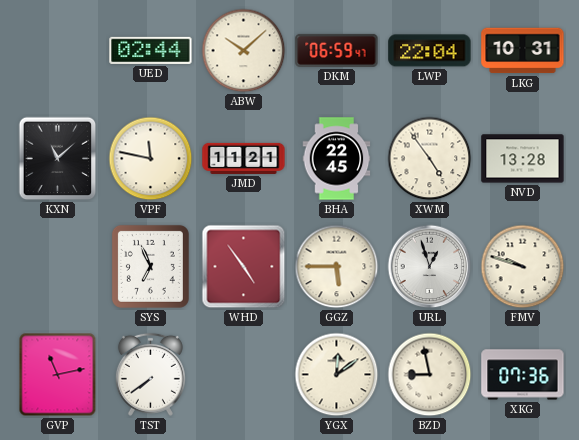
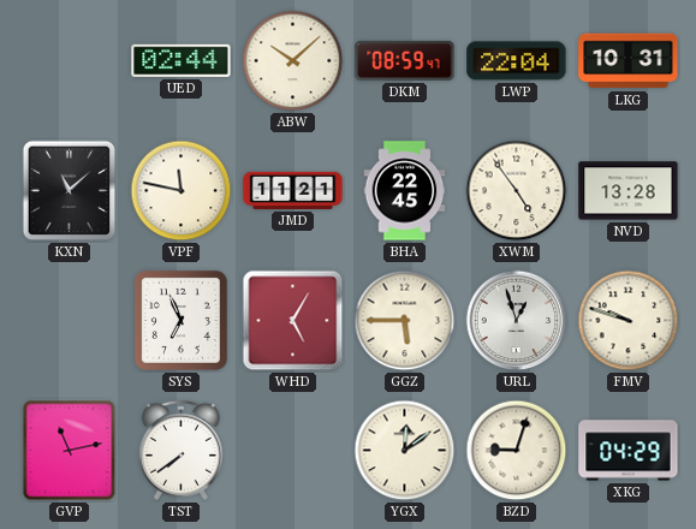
DKM: 06:59 -> 08:59 (405, 60)
WHD: 4:54 -> 5:05 (293, 321)
BZD: 8:58 -> 9:03 (517, 451)
XKG: 07:36 -> 04:29 (629, 451)
